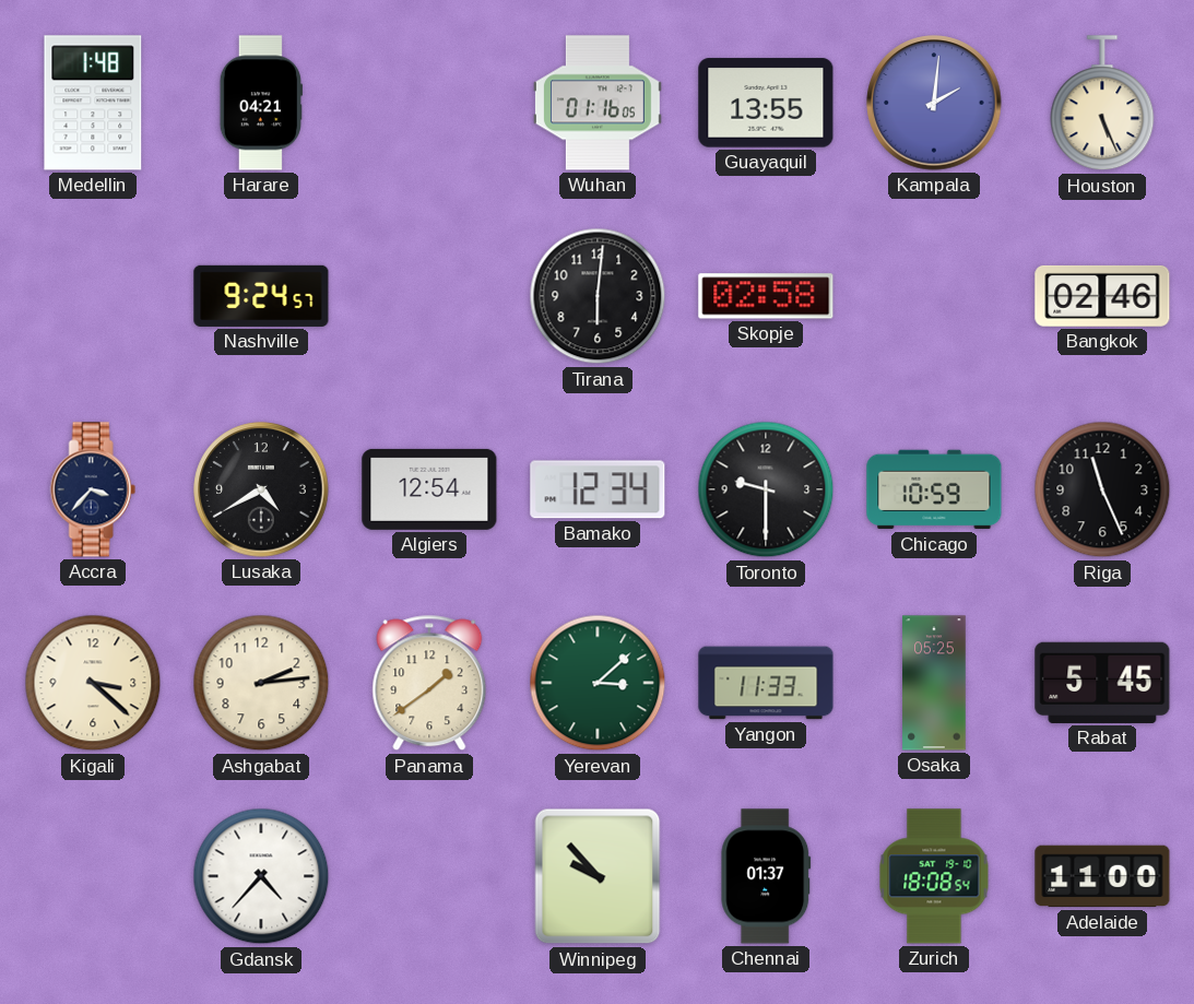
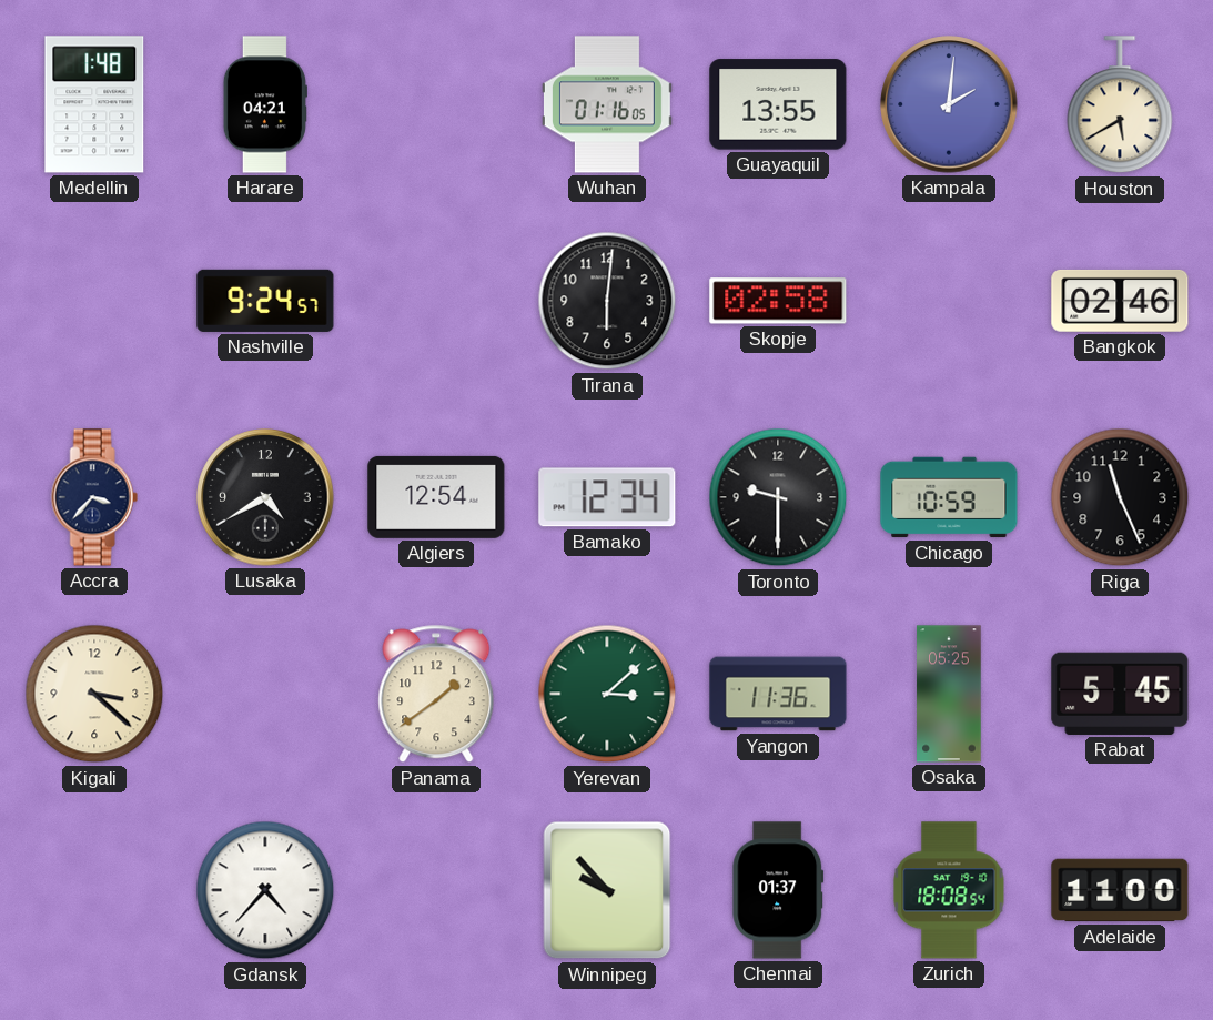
Houston: 5:26 -> 5:40 (1120, 105)
Ashgabat: 2:14 -> none (261, 683)
Yangon: 11:33 -> 11:36 (778, 694)
